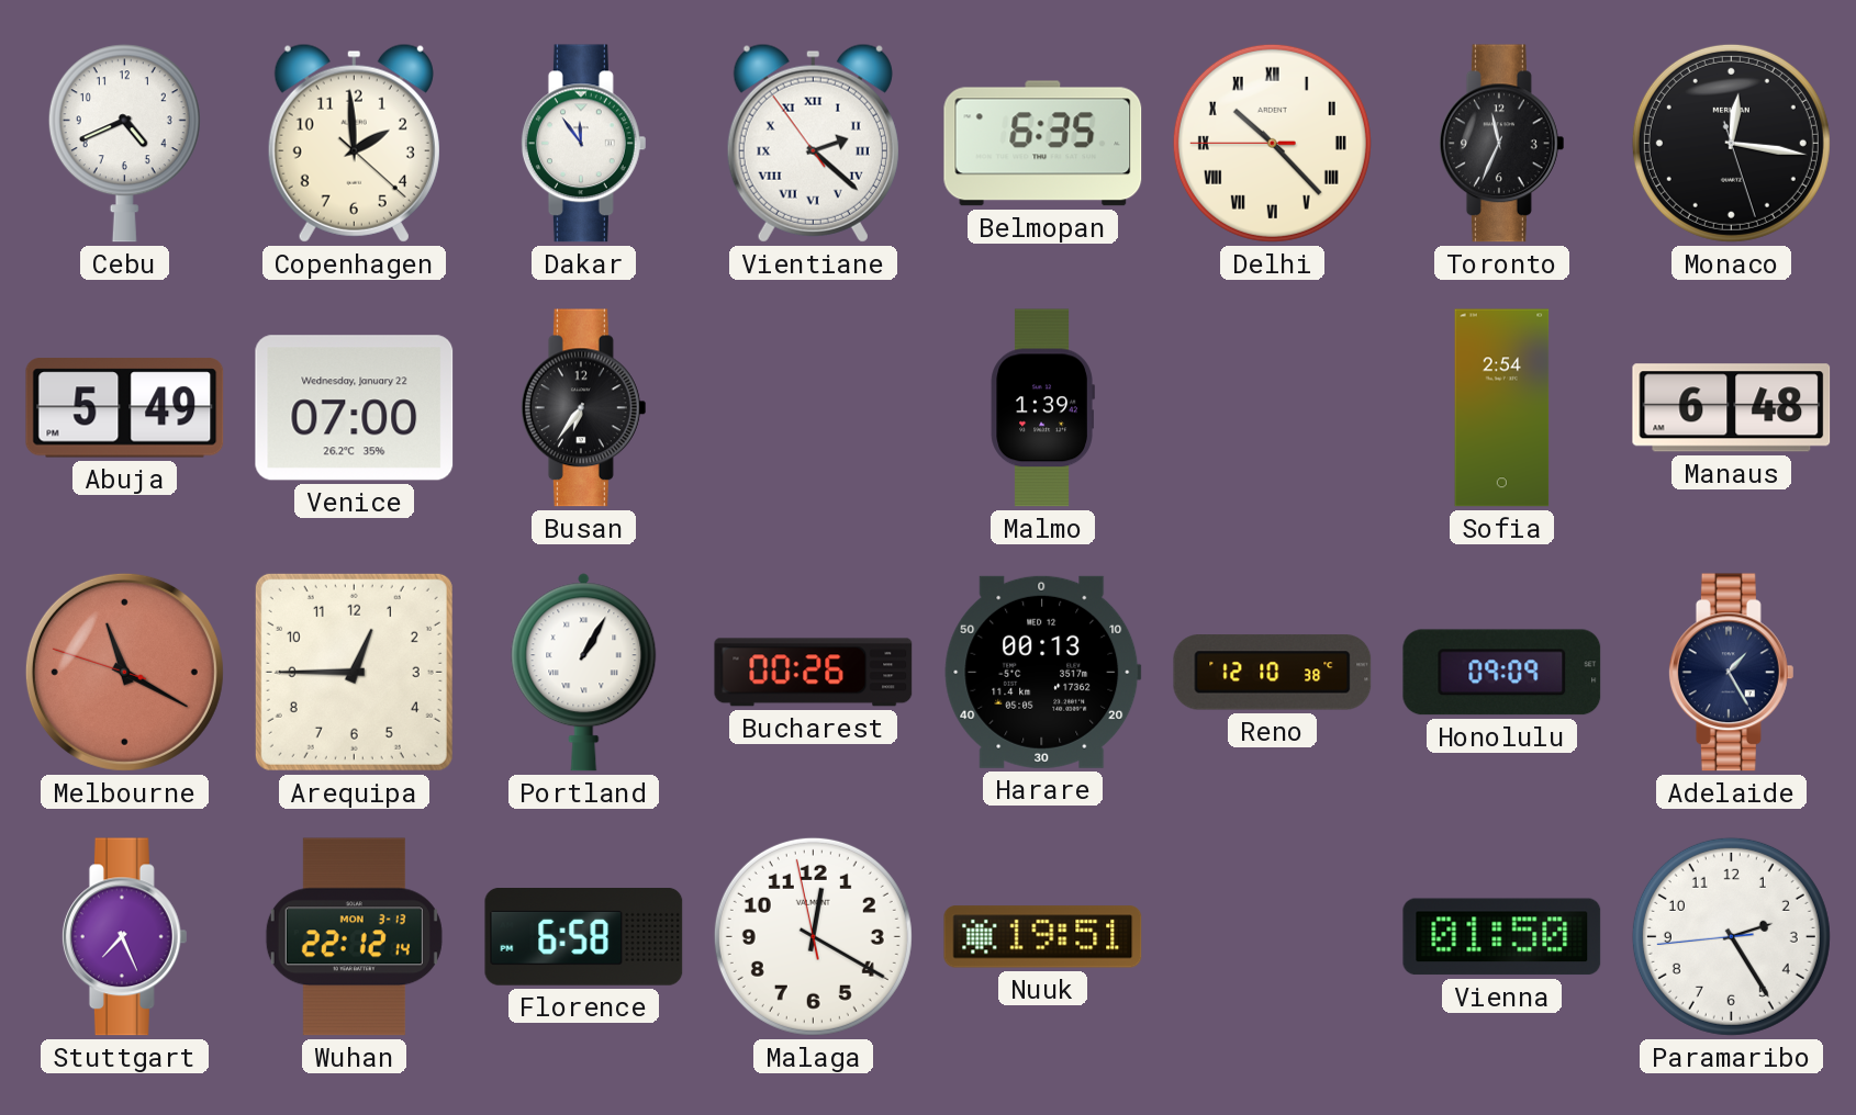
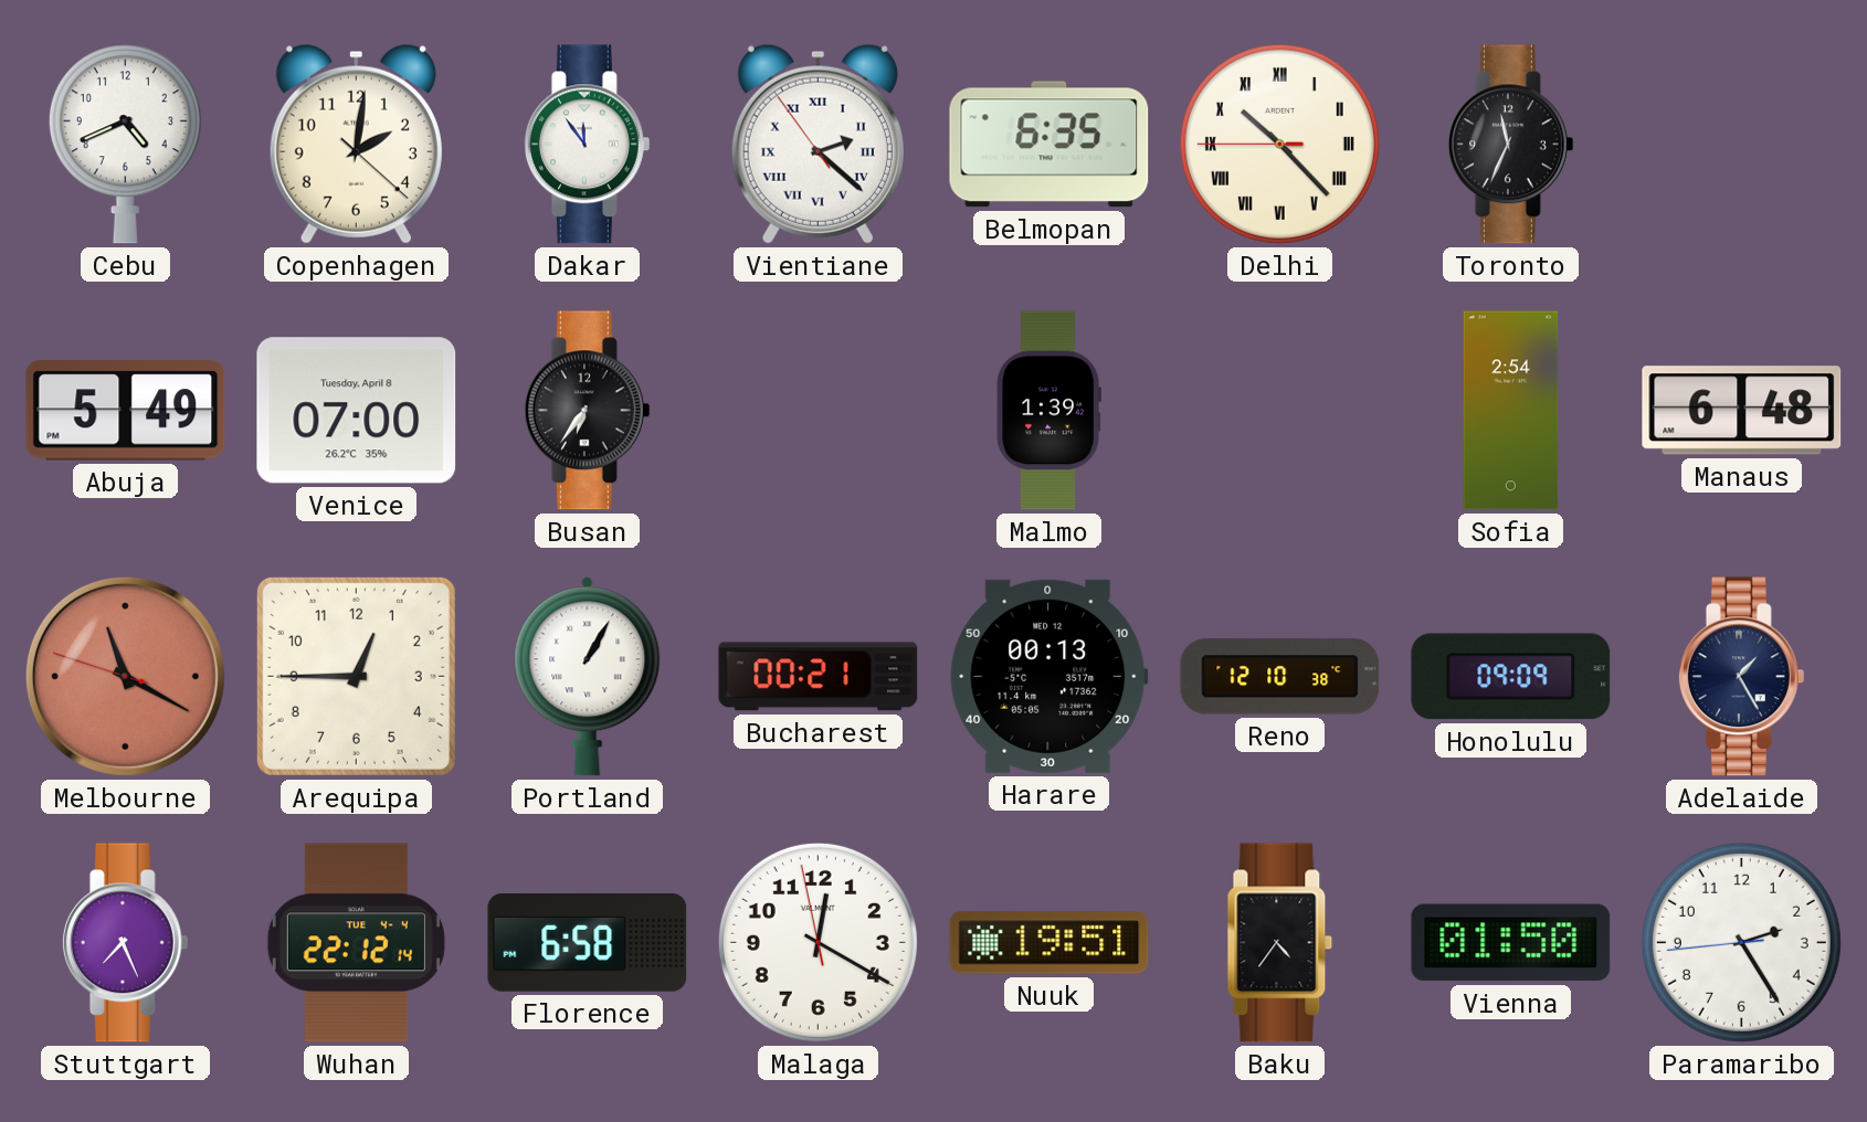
Copenhagen: 1:59 -> 2:01 (356, 144)
Monaco: 12:16 -> none (1731, 143)
Venice date: Wednesday, January 22 -> Tuesday, April 8 (357, 411)
Bucharest: 00:26 -> 00:21 (819, 677)
Wuhan date: MON 3-13 -> TUE 4-4 (356, 943)
Baku: none -> 4:36 (1280, 943)
